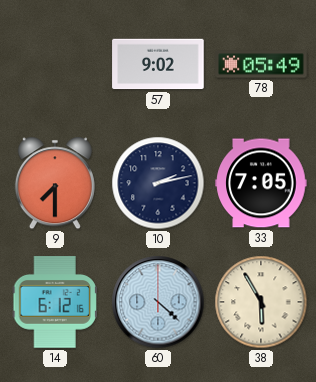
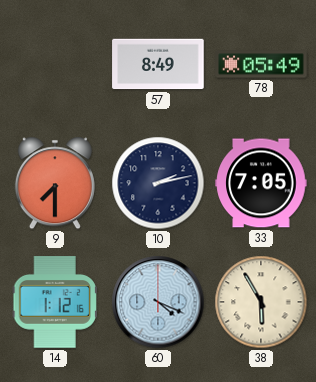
57: 9:02 -> 8:49 (158, 64)
14: 6:12 -> 1:12 (54, 302)
60: 4:22 -> 4:19 (158, 302)
